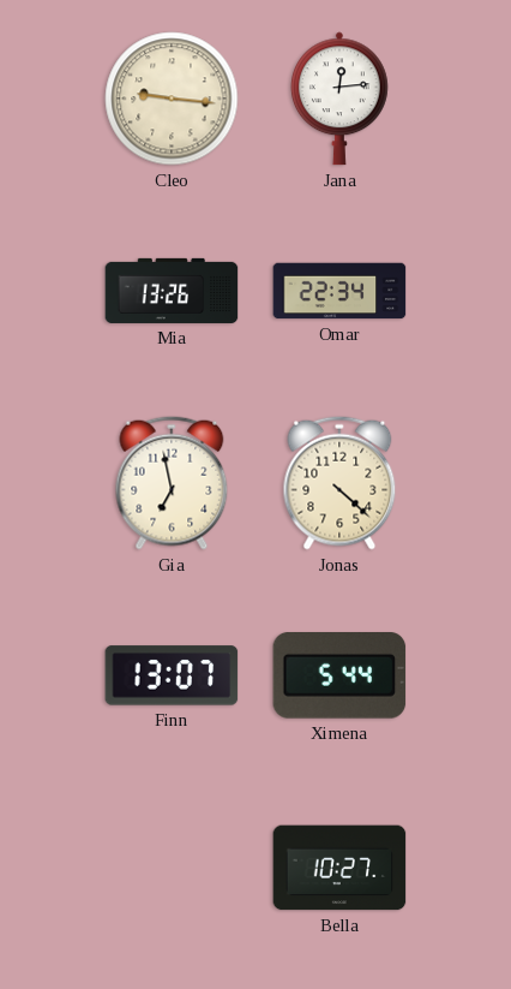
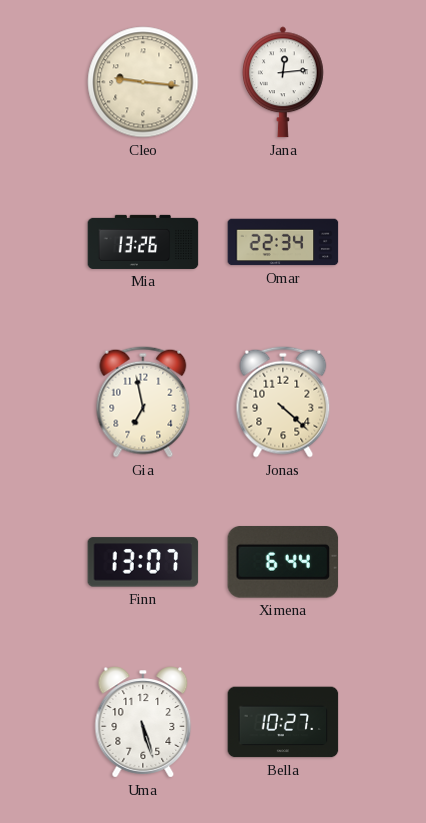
Ximena: 5:44 -> 6:44 (283, 563)
Uma: none -> 5:27 (143, 722)
